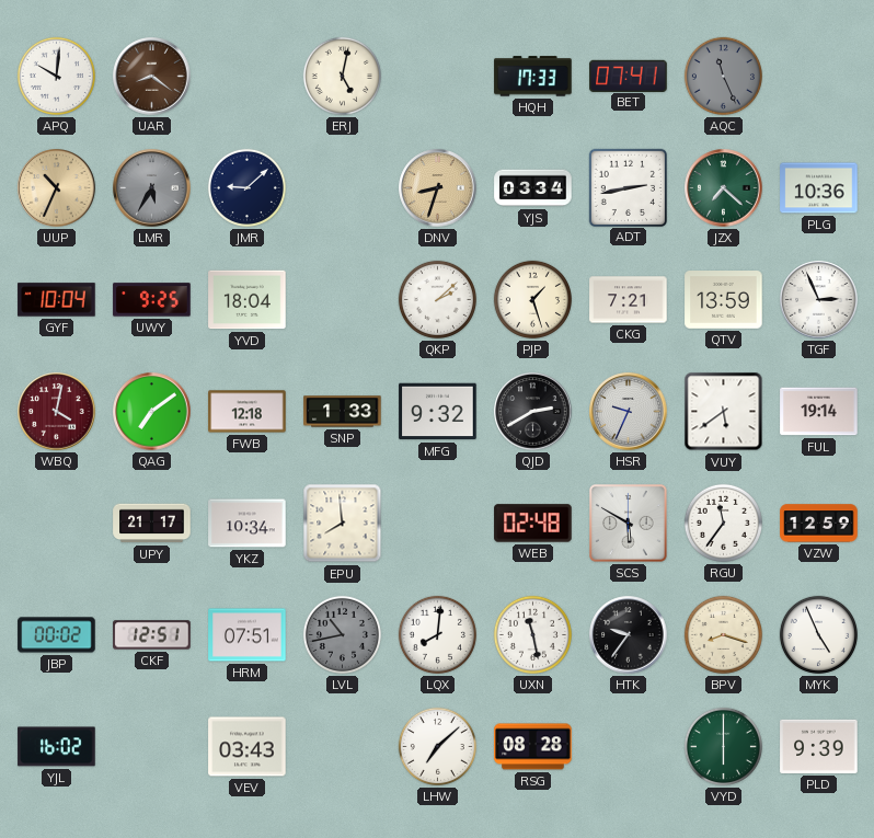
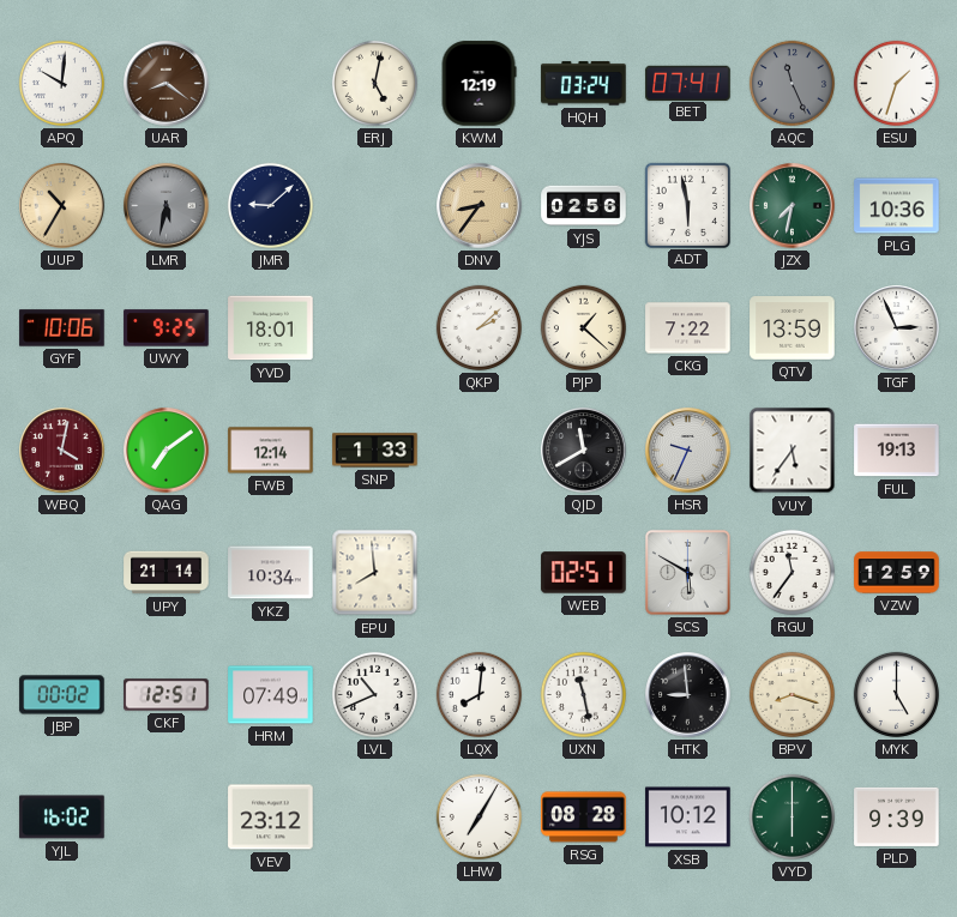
KWM: none -> 12:19 (478, 84)
HQH: 17:33 -> 03:24 (584, 84)
ESU: none -> 1:33 (896, 83)
UUP: 10:34 -> 10:35 (62, 206)
LMR: 5:35 -> 5:32 (167, 206)
DNV: 8:33 -> 8:36 (480, 206)
YJS: 03:34 -> 02:56 (584, 206)
ADT: 2:43 -> 5:58 (687, 205)
JZX: 7:22 -> 7:32 (793, 206)
GYF: 10:04 -> 10:06 (62, 328)
YVD: 18:04 -> 18:01 (271, 328)
PJP: 1:27 -> 1:22 (583, 327)
CKG: 7:21 -> 7:22 (688, 328)
FWB: 12:18 -> 12:14 (271, 451)
MFG: 9:32 -> none (438, 412)
QJD: 2:40 -> 11:40 (584, 451)
VUY: 5:39 -> 5:36 (793, 451)
FUL: 19:14 -> 19:13 (897, 451)
UPY: 21:17 -> 21:14 (167, 573)
WEB: 02:48 -> 02:51 (584, 573)
HRM: 07:51 -> 07:49 (271, 695)
LVL: 10:43 -> 10:41 (374, 694)
LVL dial: grey -> white (374, 694)
HTK: 9:36 -> 8:59 (688, 695)
MYK: 4:56 -> 5:00 (896, 694)
VEV: 03:43 -> 23:12 (271, 818)
LHW: 7:08 -> 7:05 (478, 816)
XSB: none -> 10:12 (688, 818)
